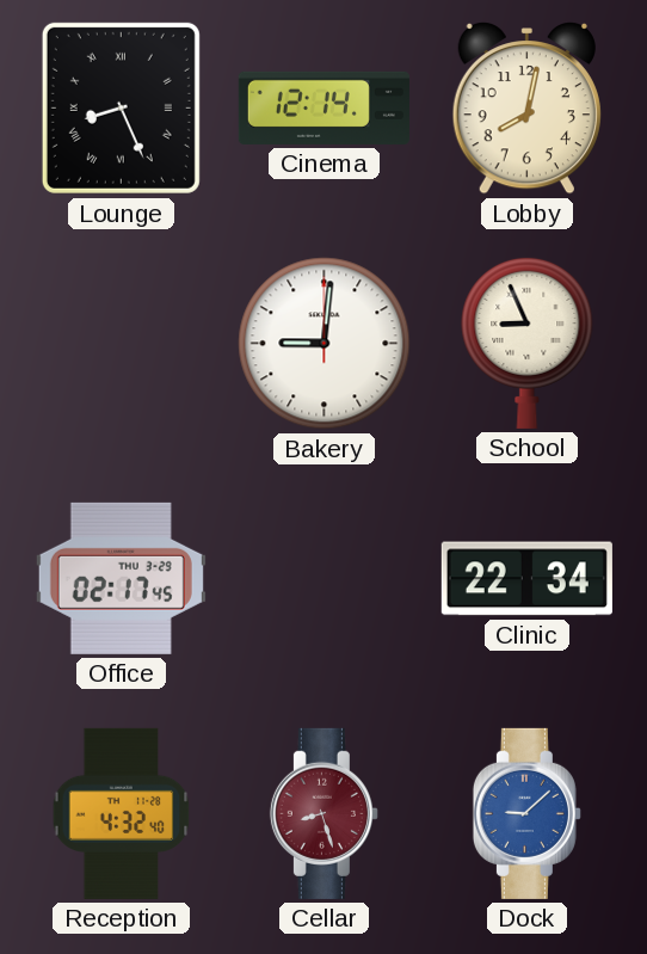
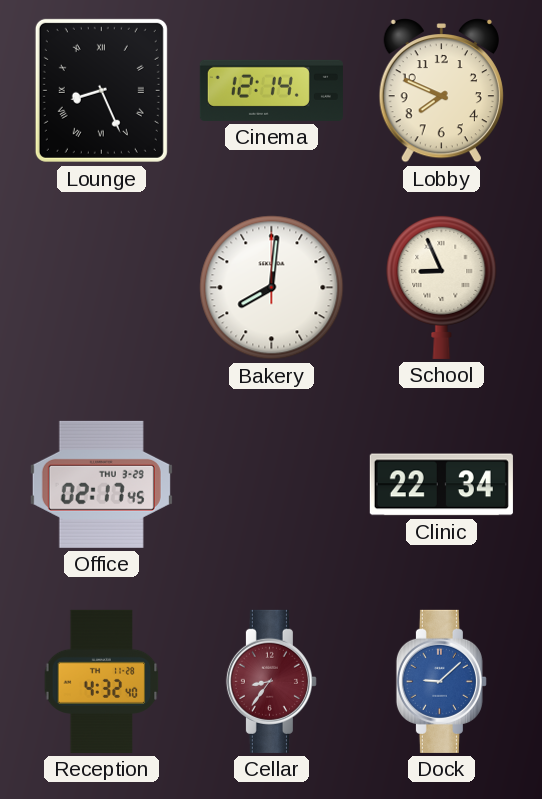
Lobby: 8:02 -> 7:49 (441, 91)
Bakery: 9:01 -> 8:01 (272, 288)
Cellar: 8:27 -> 8:36 (271, 681)
